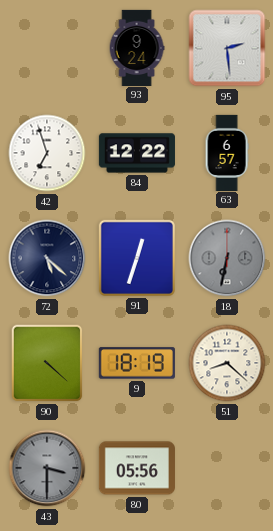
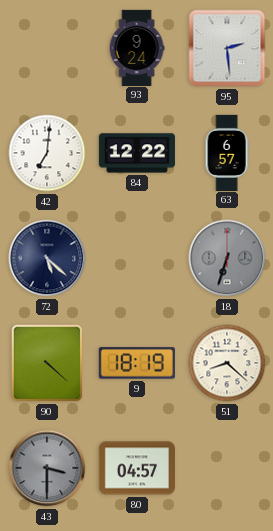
42: 6:57 -> 7:01 (47, 153)
91: 12:33 -> none (137, 258)
18: 6:32 -> 6:33 (227, 258)
80: 05:56 -> 04:57 (137, 468)
